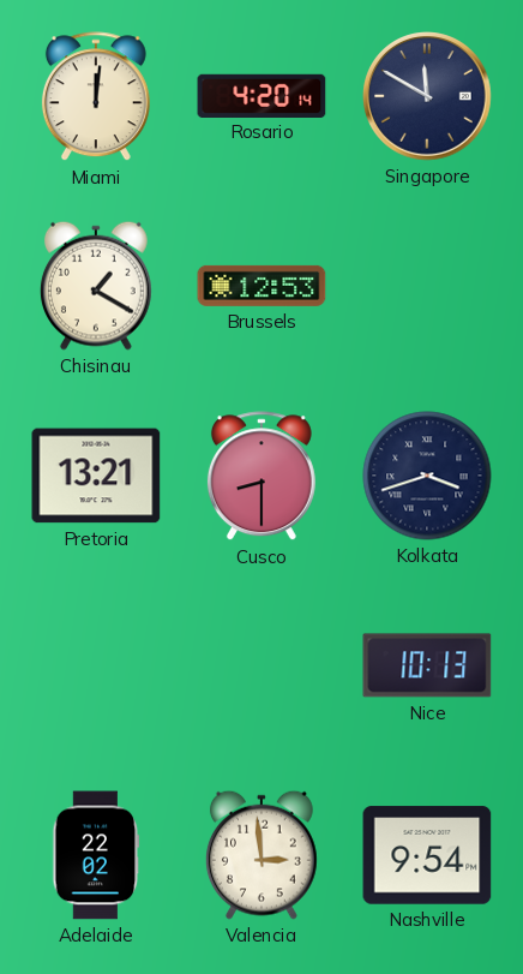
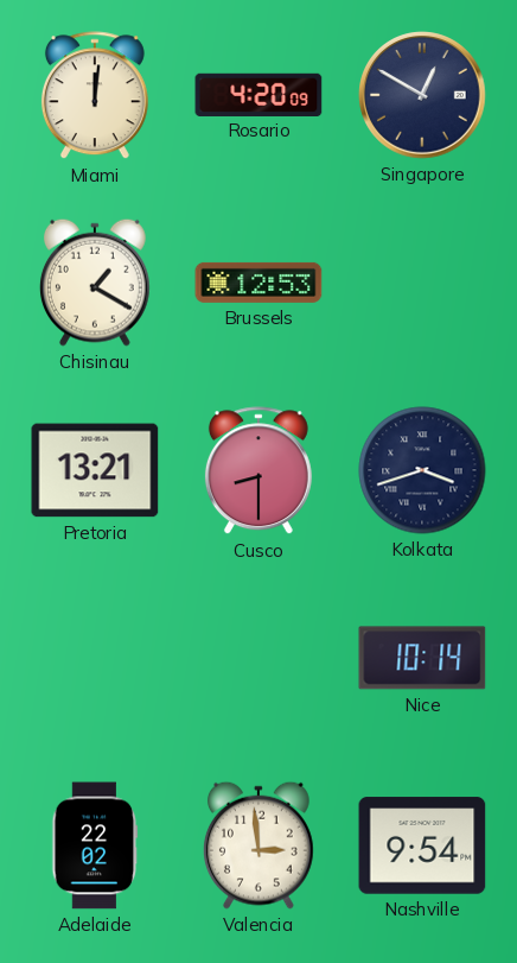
Rosario: 4:20:14 -> 4:20:09 (258, 94)
Singapore: 11:50 -> 12:50 (422, 95)
Nice: 10:13 -> 10:14 (422, 658)
